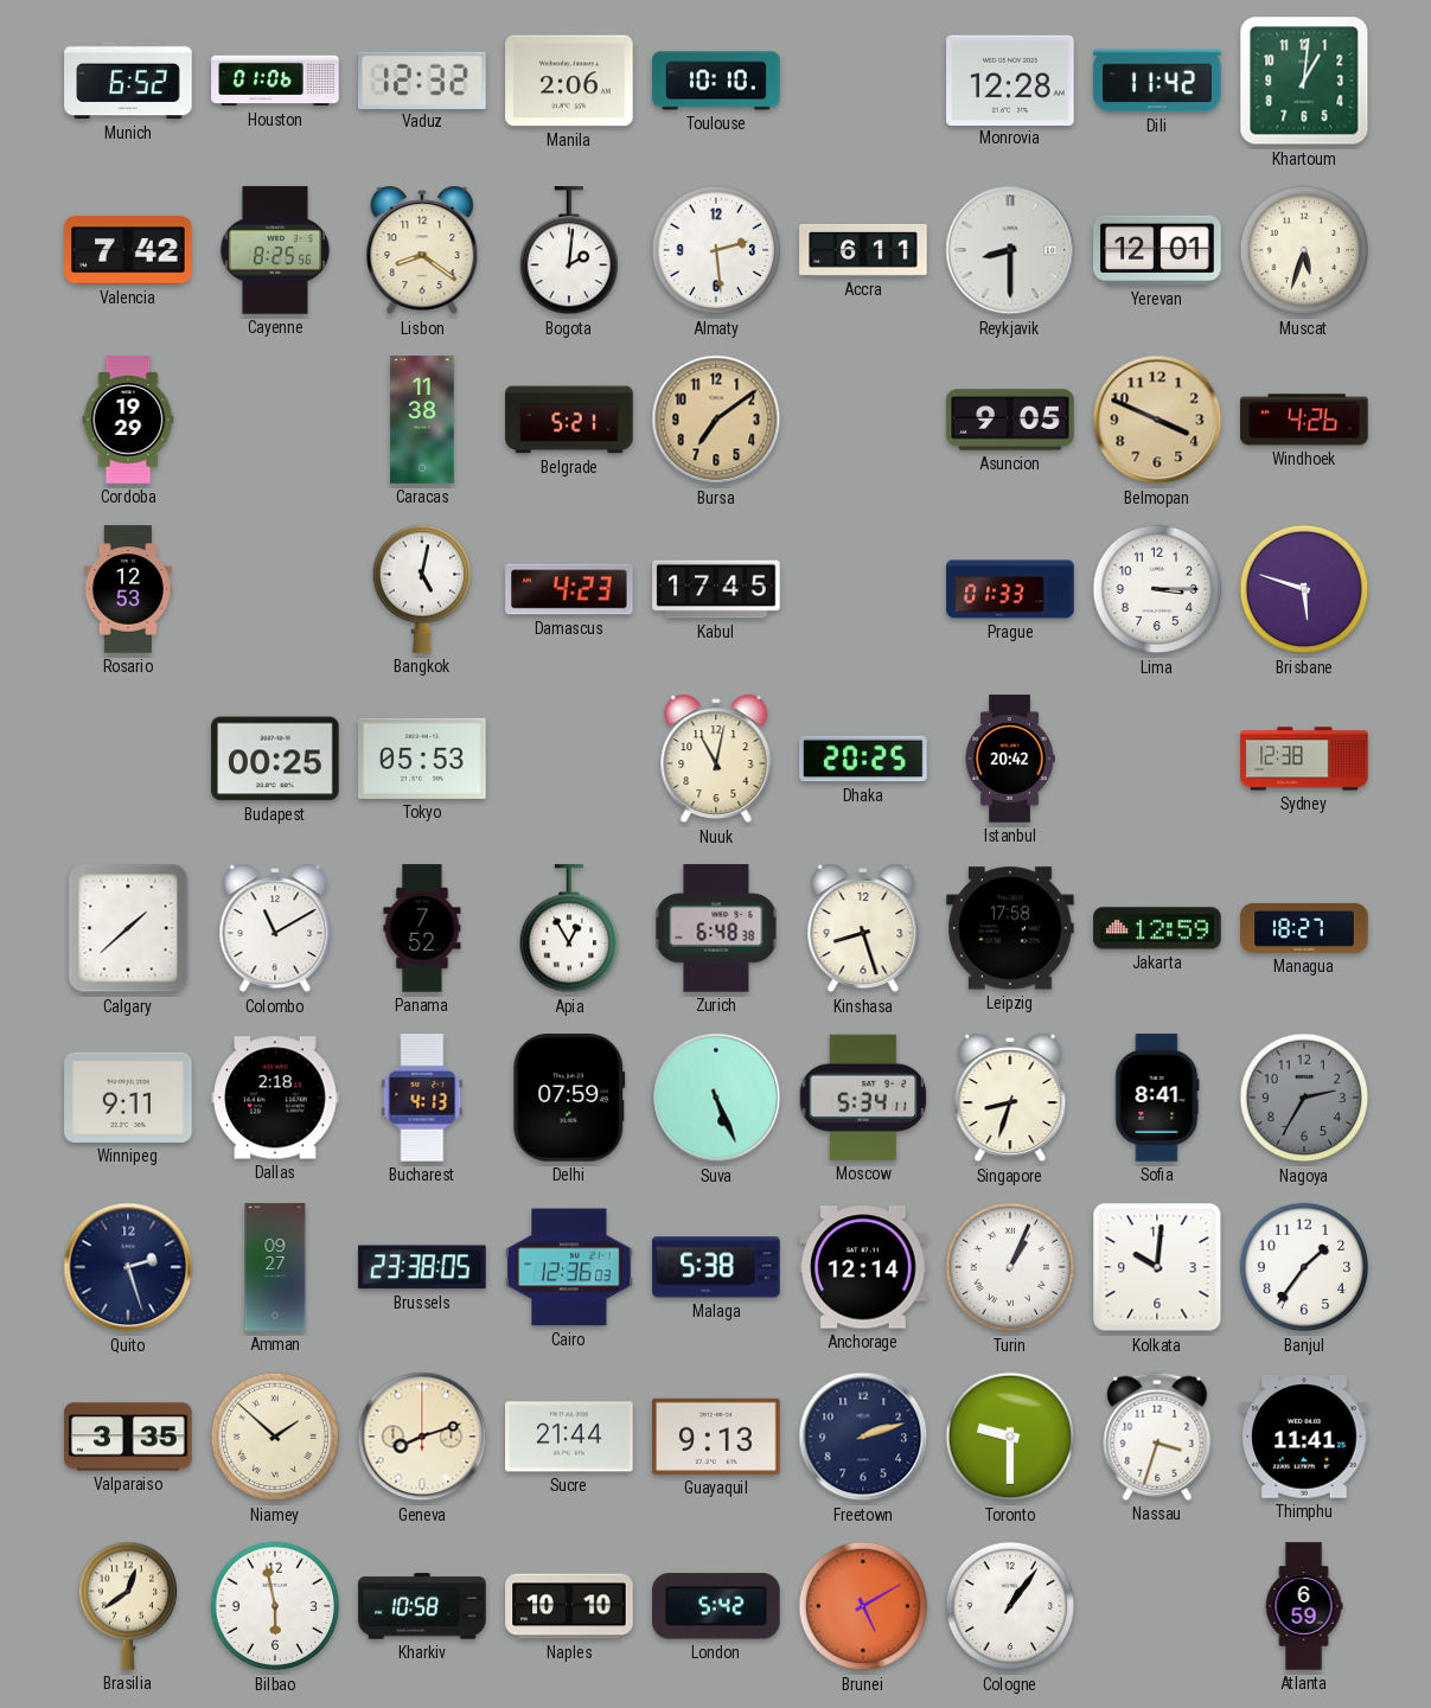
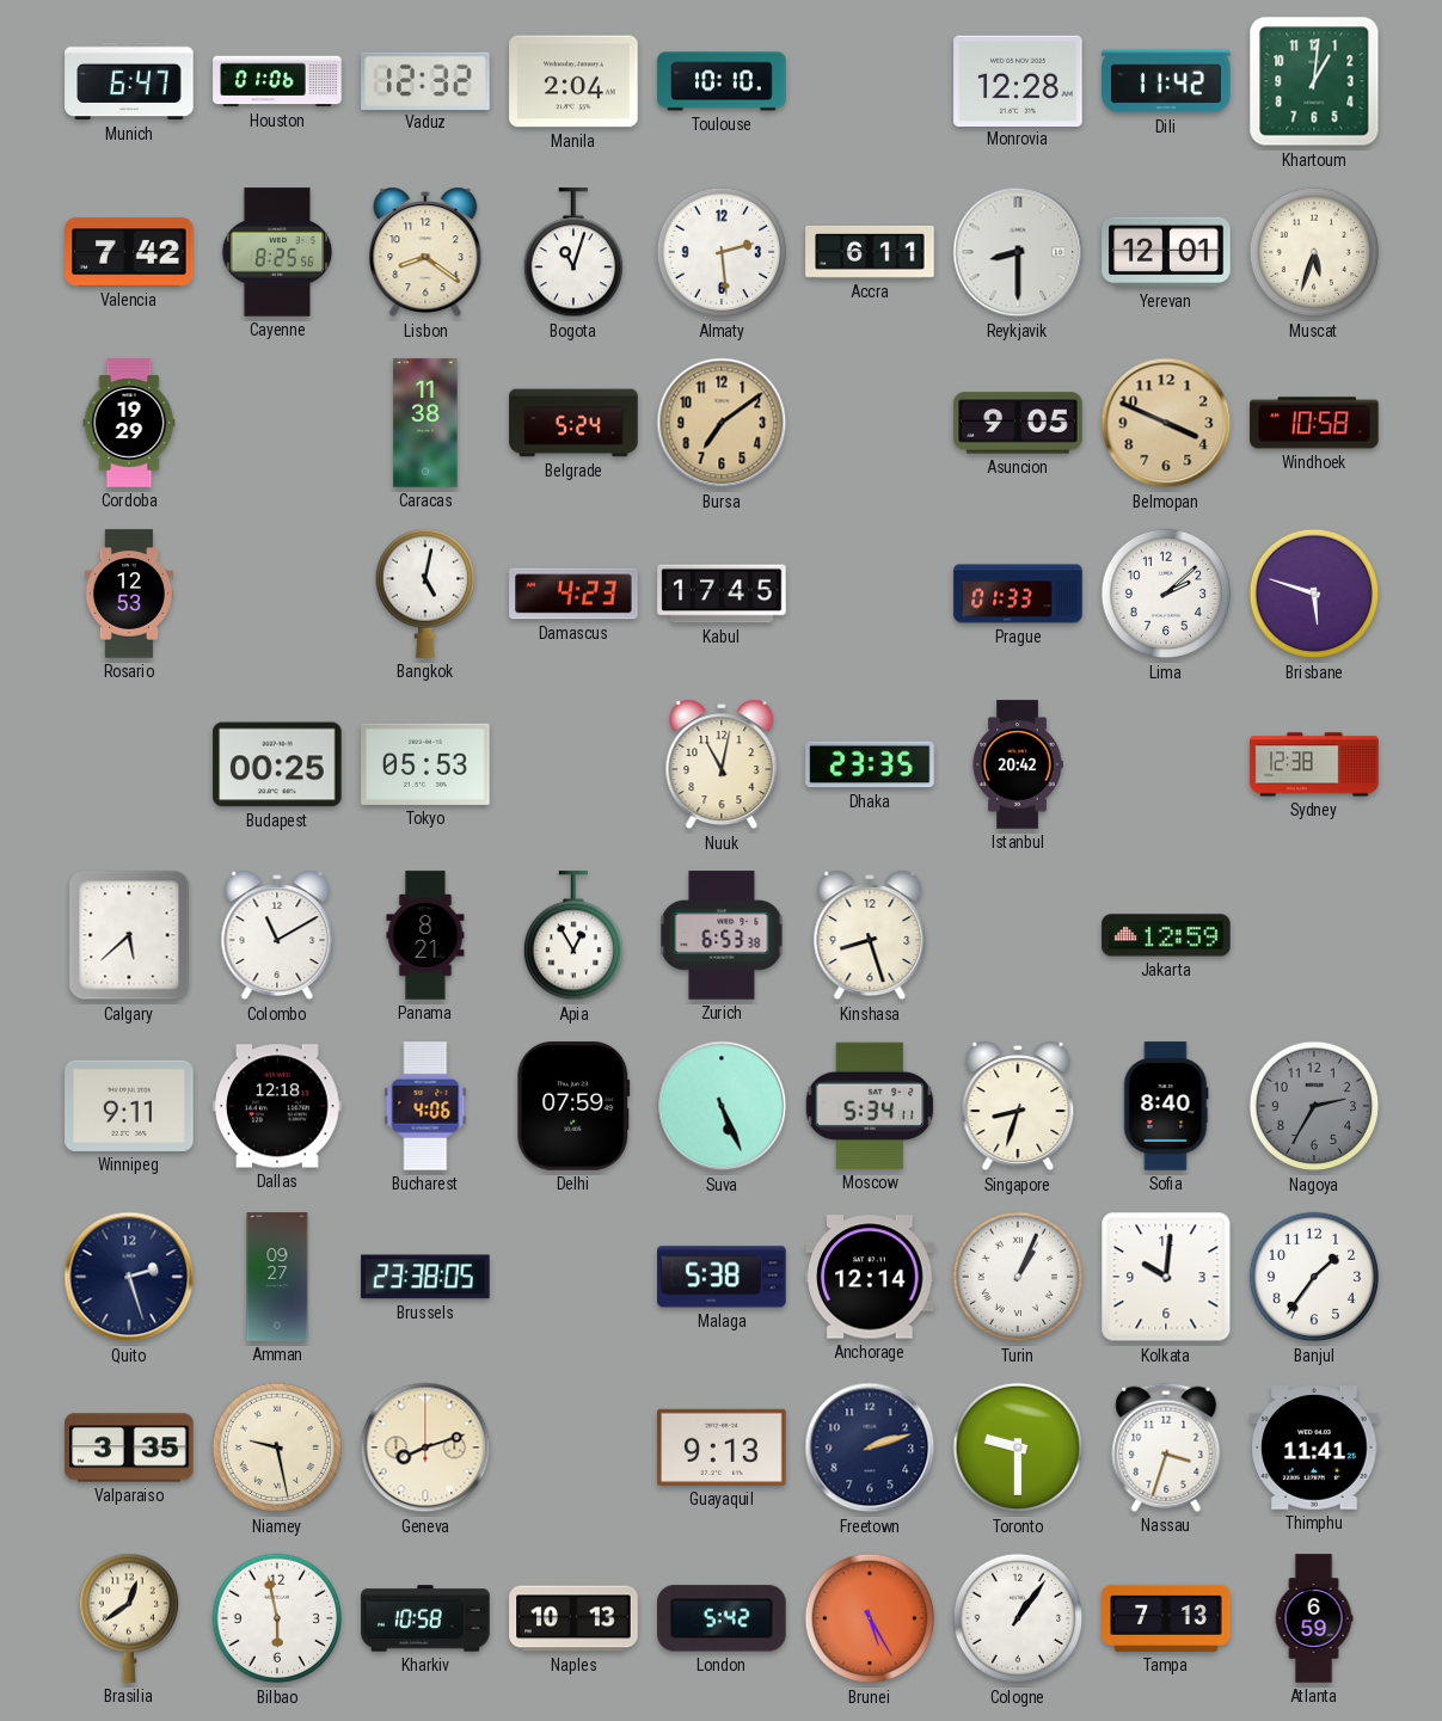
Munich: 6:52 -> 6:47 (129, 81)
Manila: 2:06 -> 2:04 (573, 81)
Bogota: 2:01 -> 11:03 (572, 253)
Belgrade: 5:21 -> 5:24 (573, 423)
Windhoek: 4:26 -> 10:58 (1314, 423)
Lima: 3:15 -> 2:08 (1166, 594)
Dhaka: 20:25 -> 23:35 (870, 764)
Calgary: 1:38 -> 5:38 (129, 935)
Panama: 7:52 -> 8:21 (425, 935)
Zurich: 6:48 -> 6:53 (722, 935)
Leipzig: 17:58 -> none (1010, 928)
Managua: 18:27 -> none (1304, 928)
Dallas: 2:18 -> 12:18 (277, 1106)
Bucharest: 4:13 -> 4:06 (425, 1106)
Sofia: 8:41 -> 8:40 (1166, 1106)
Cairo: 12:36 -> none (569, 1267)
Niamey: 1:52 -> 9:28 (277, 1448)
Sucre: 21:44 -> none (569, 1437)
Naples: 10:10 -> 10:13 (573, 1618)
Brunei: 5:10 -> 5:25 (870, 1618)
Tampa: none -> 7:13 (1166, 1618)
